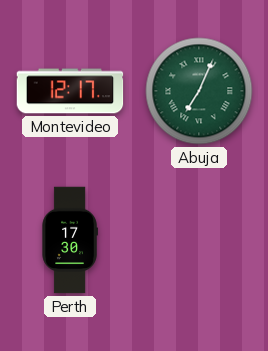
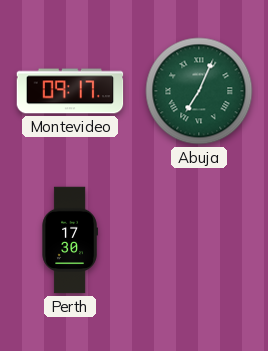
Montevideo: 12:17 -> 09:17 (70, 91)
